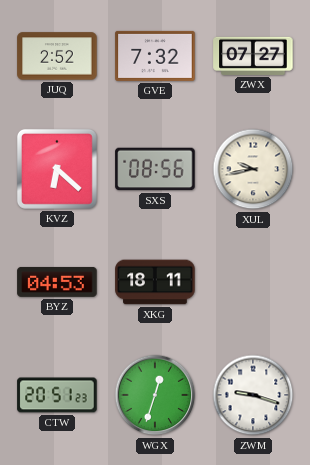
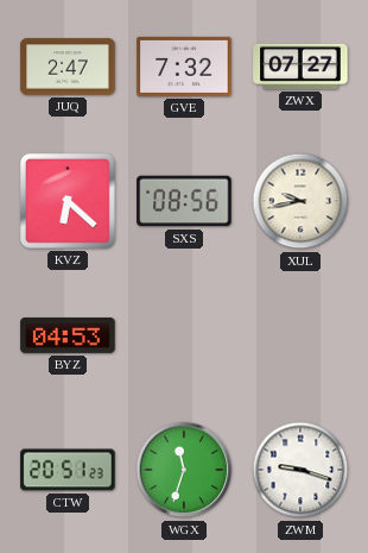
JUQ: 2:52 -> 2:47 (68, 67)
XKG: 18:11 -> none (155, 282)
WGX: 12:33 -> 11:33 (184, 470)
